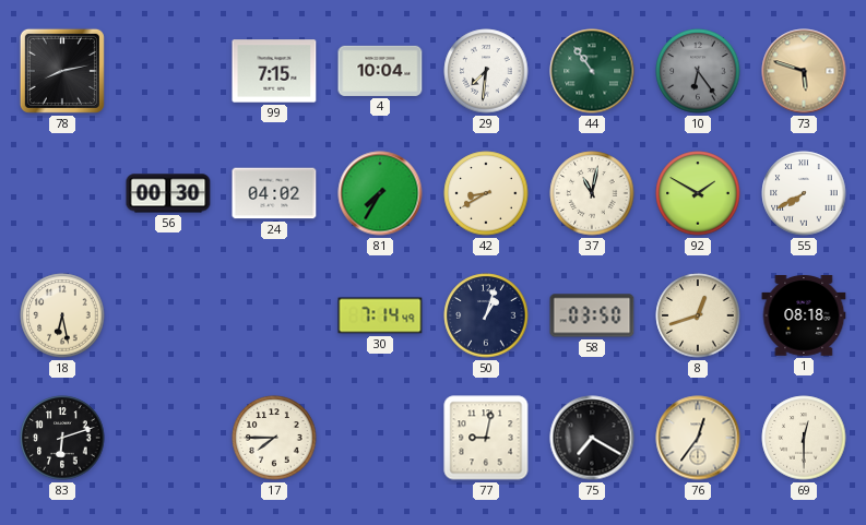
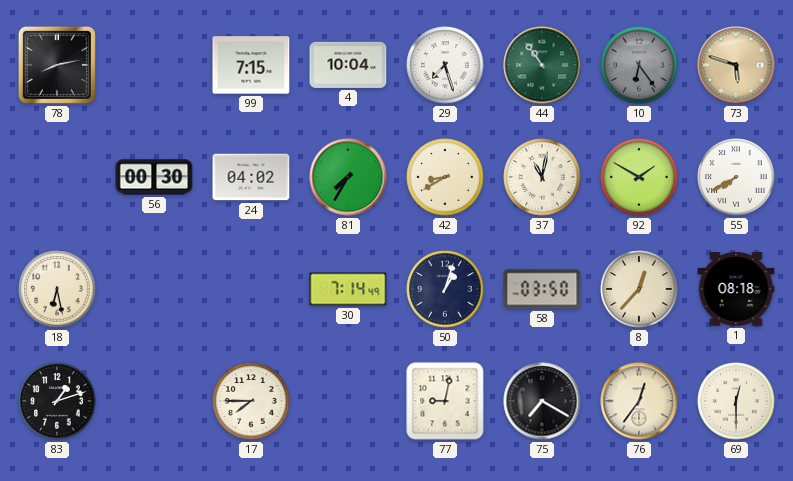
29: 7:31 -> 7:27 (445, 65)
8: 12:42 -> 12:37 (639, 289)
83: 6:12 -> 1:12 (57, 401)
